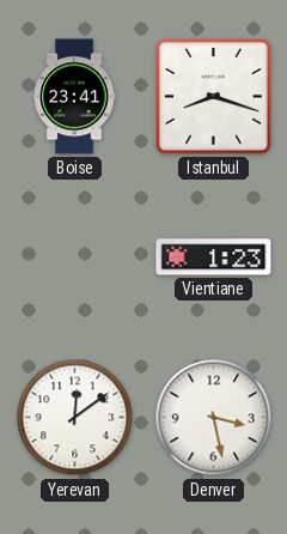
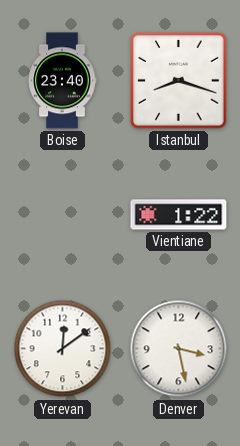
Boise: 23:41 -> 23:40 (62, 81)
Vientiane: 1:23 -> 1:22 (179, 215)
